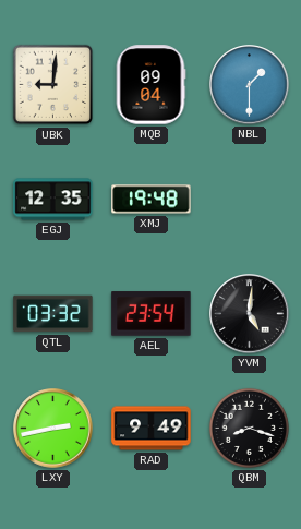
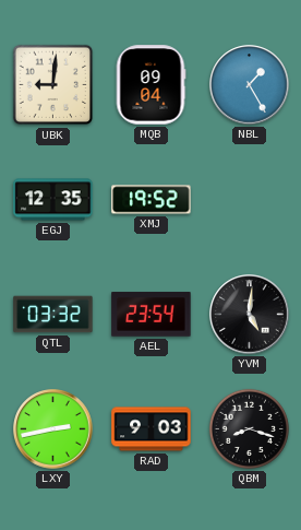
NBL: 1:30 -> 1:25 (250, 85)
XMJ: 19:48 -> 19:52 (152, 200)
RAD: 9:49 -> 9:03 (152, 429)
